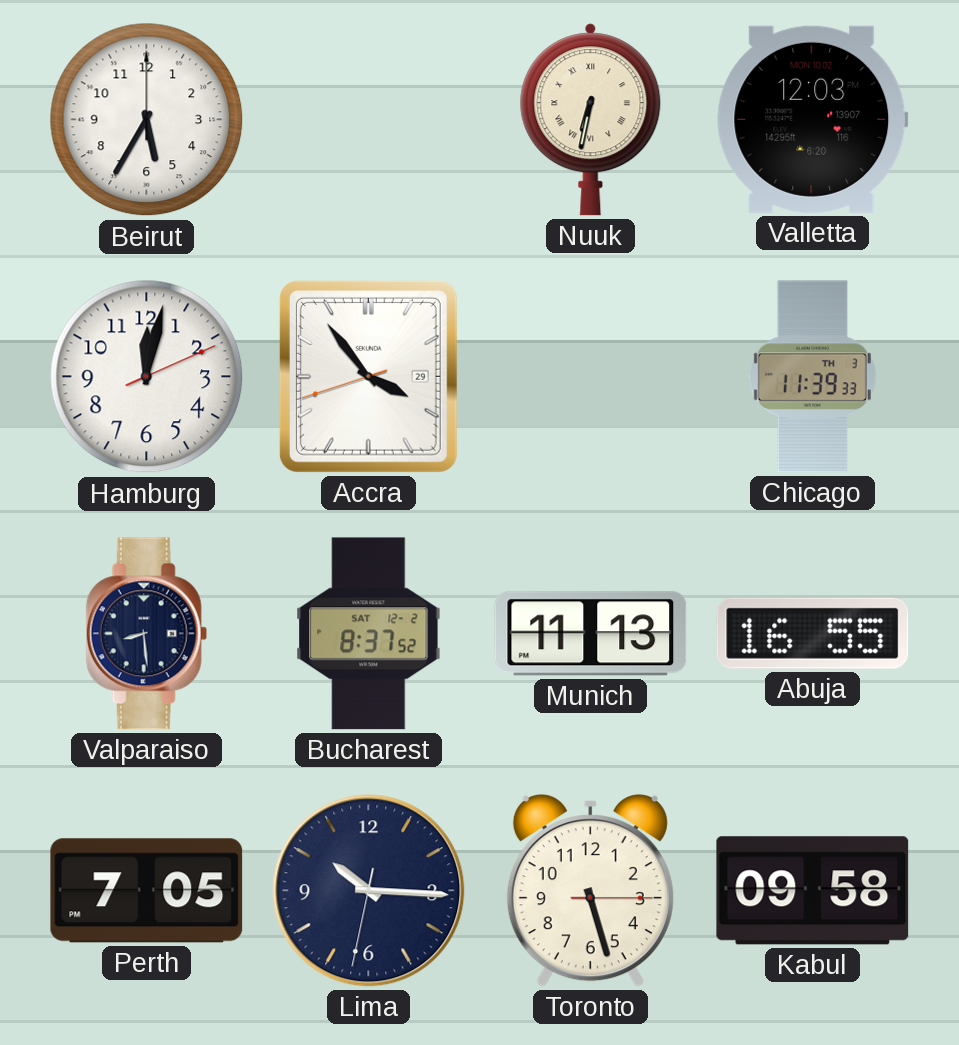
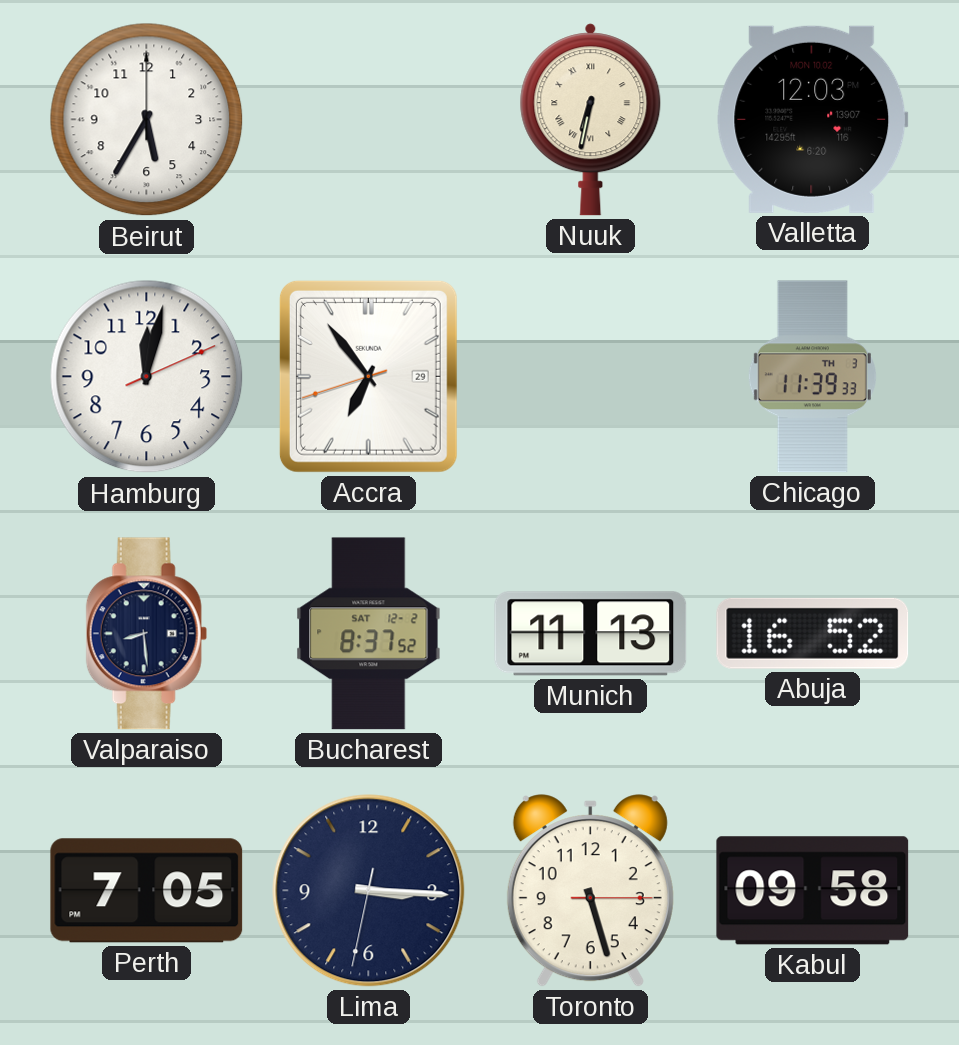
Accra: 3:53 -> 6:53 (368, 376)
Abuja: 16:55 -> 16:52 (813, 633)
Lima: 10:15 -> 3:15 (369, 891)
